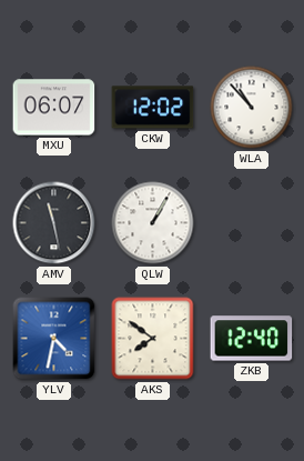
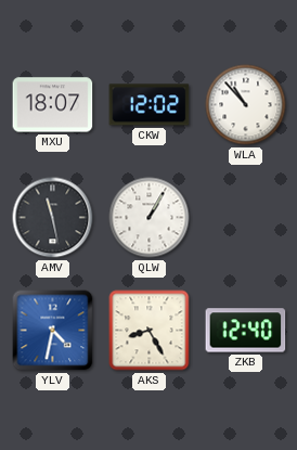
MXU: 06:07 -> 18:07 (53, 105)
AKS: 7:51 -> 8:25 (150, 331)
